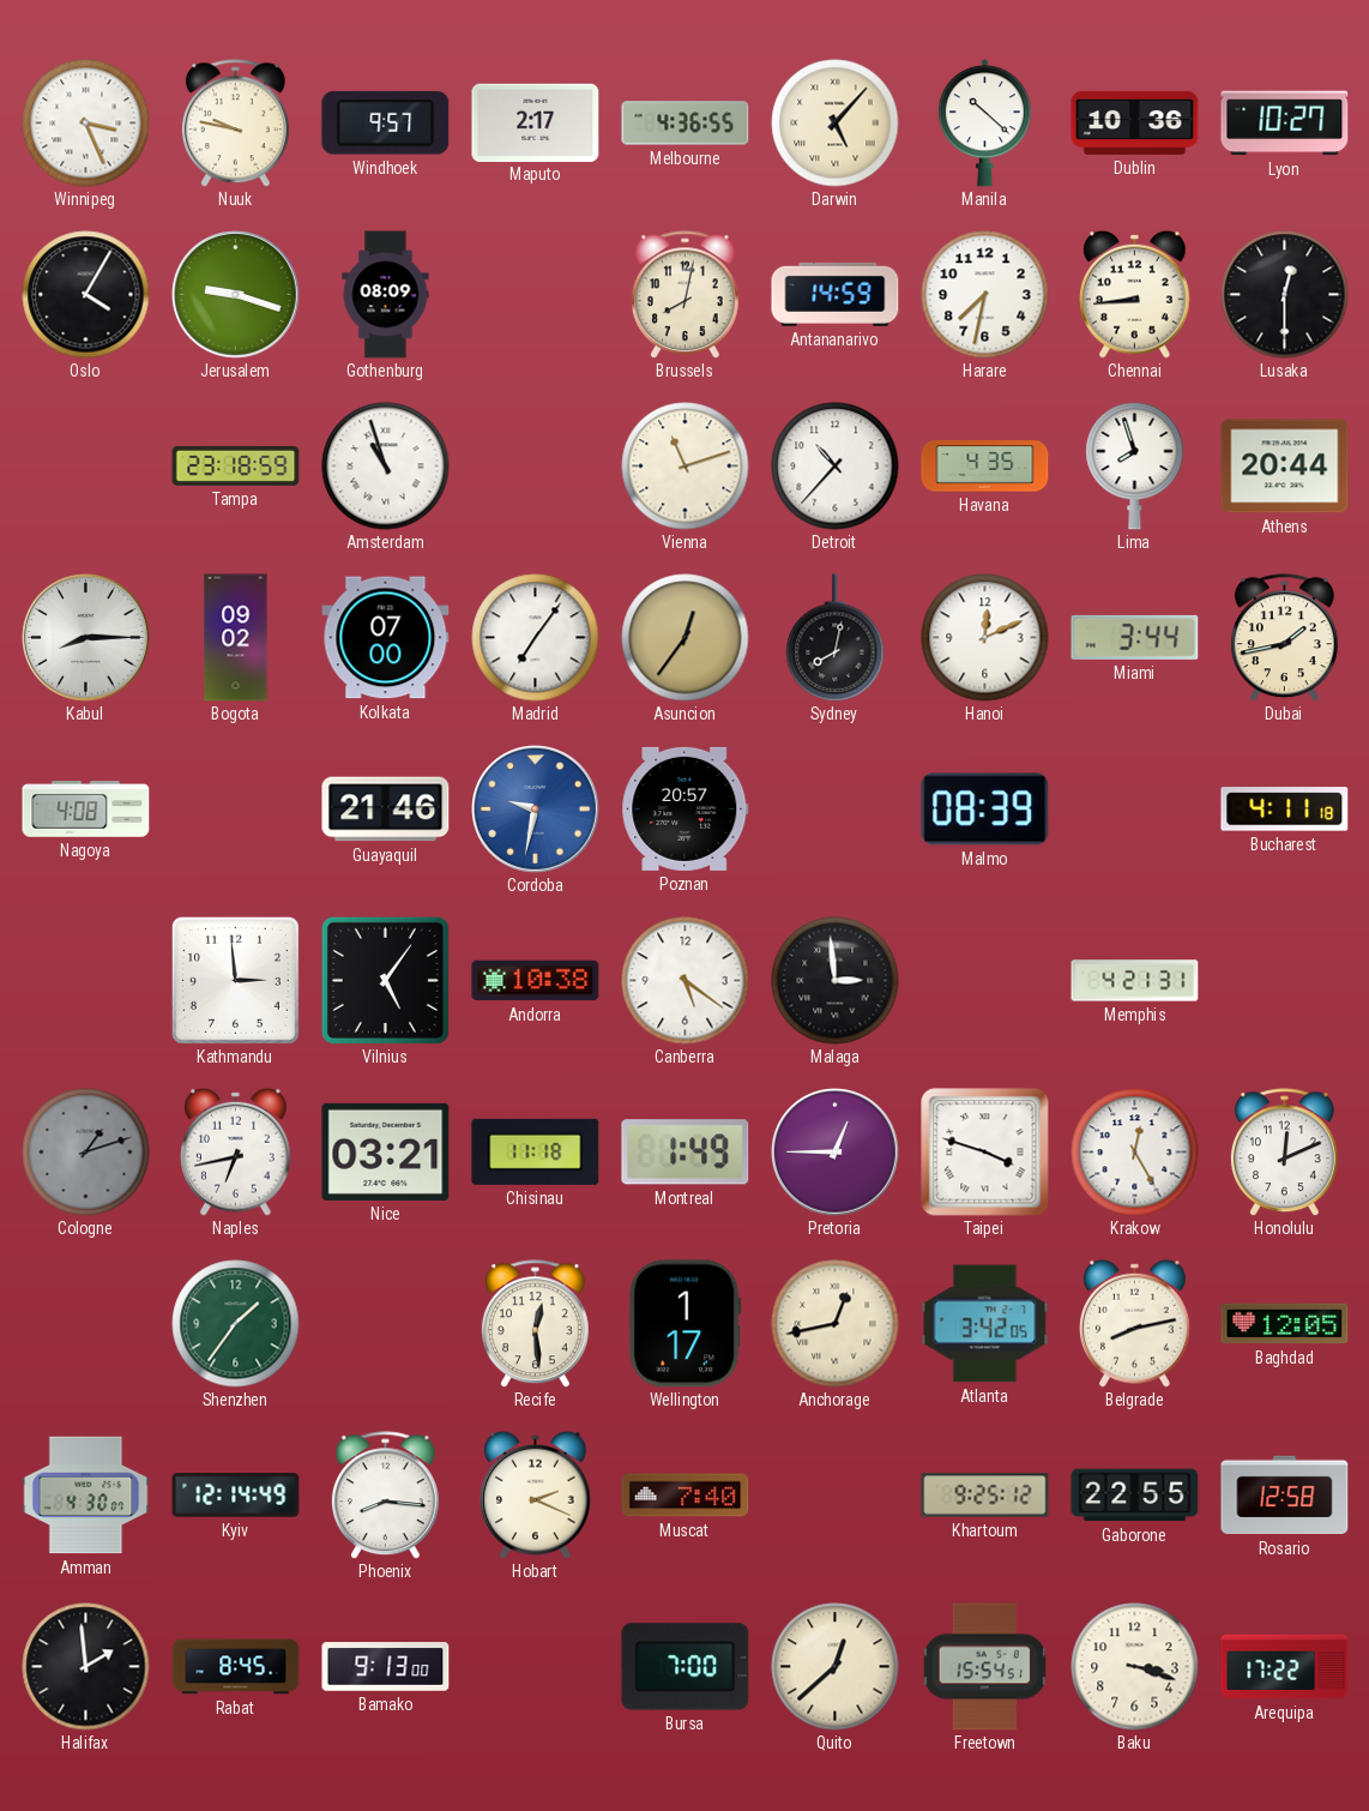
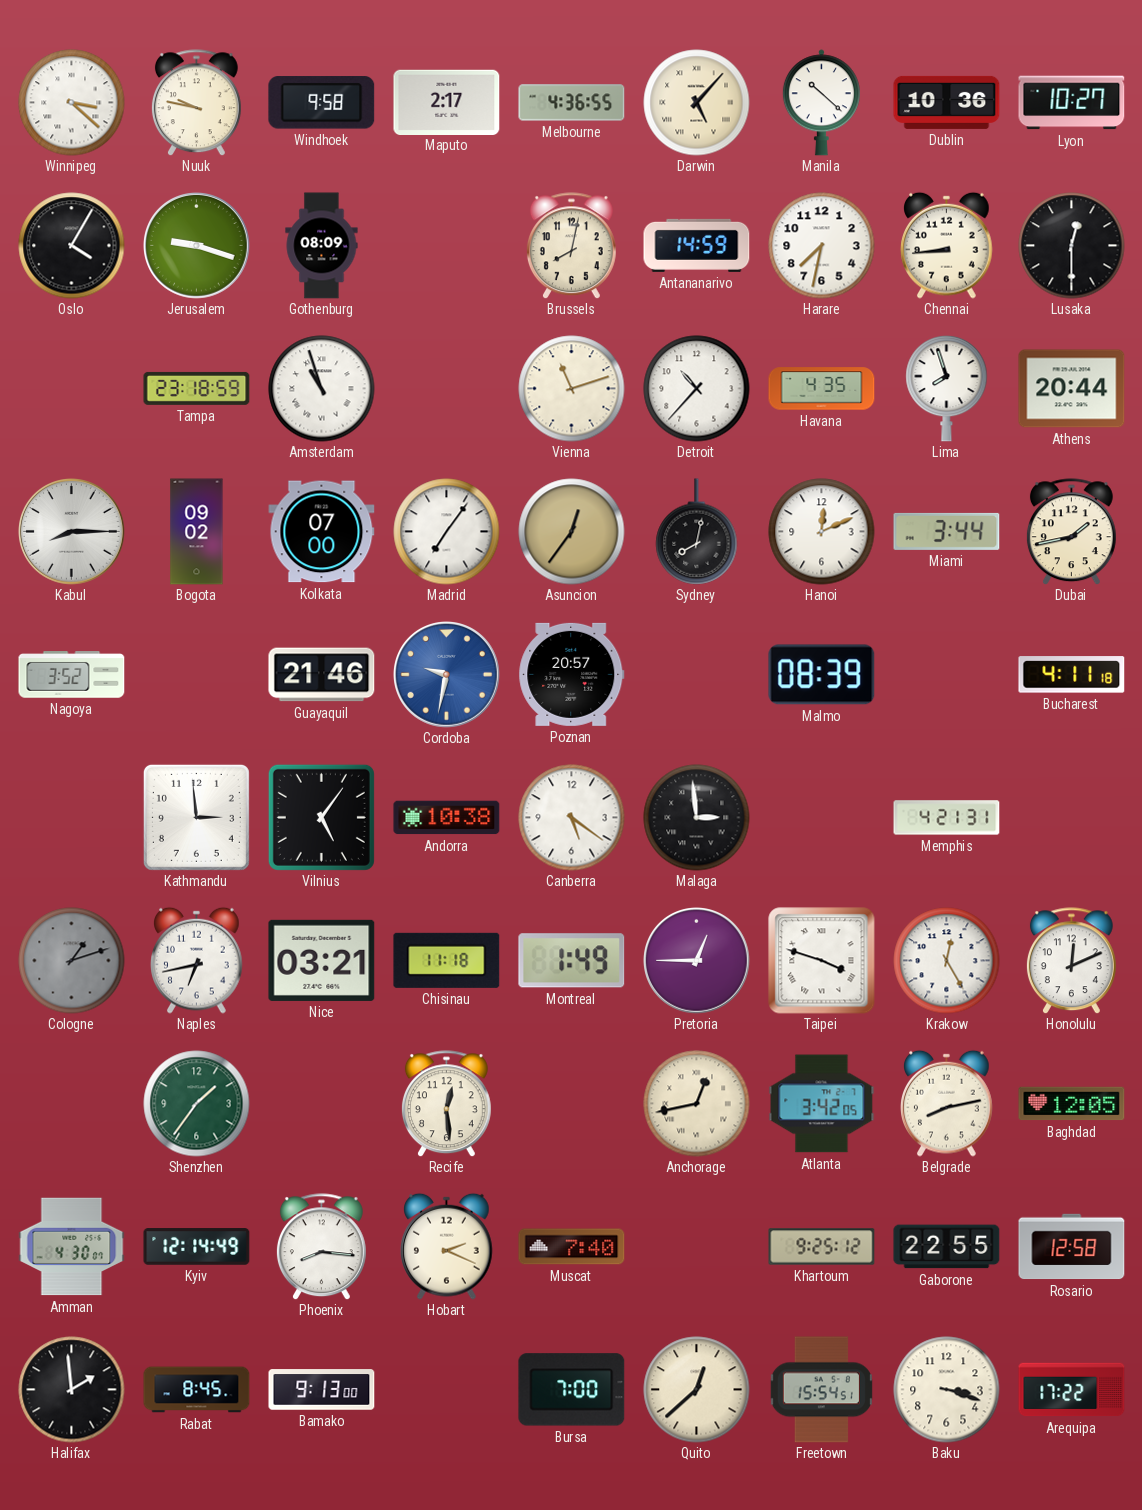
Winnipeg: 3:26 -> 3:22 (72, 103)
Windhoek: 9:57 -> 9:58 (322, 103)
Nagoya: 4:08 -> 3:52 (72, 675)
Wellington: 1:17 -> none (684, 1324)
